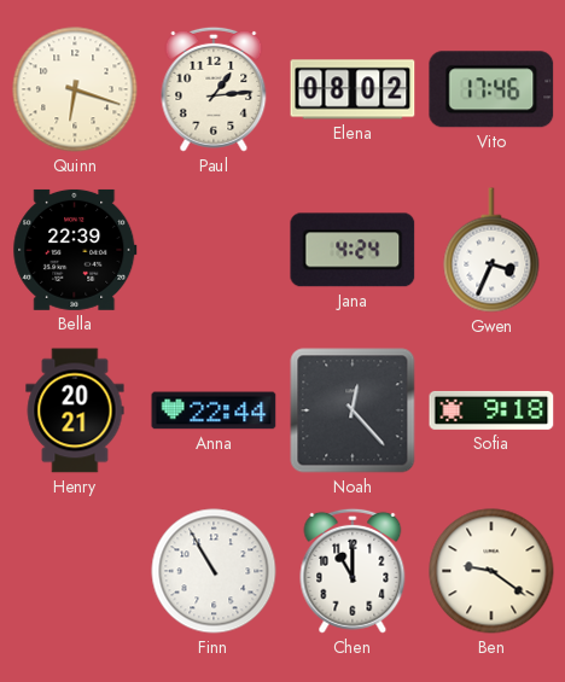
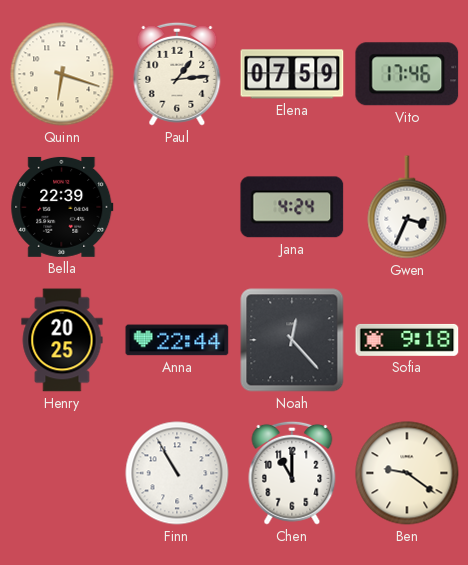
Elena: 08:02 -> 07:59 (292, 74)
Henry: 20:21 -> 20:25 (62, 340)
